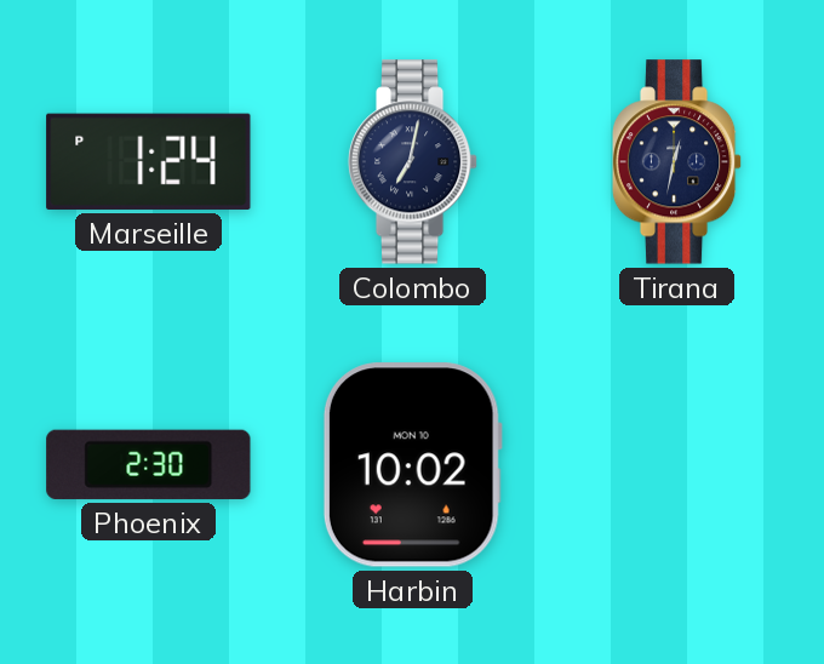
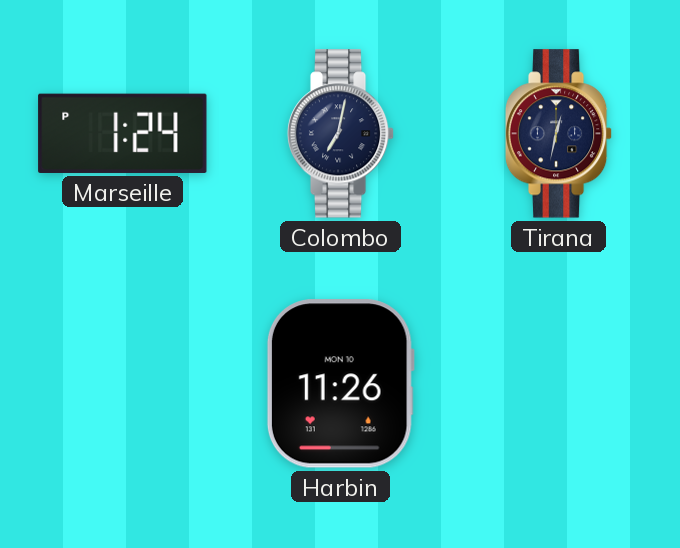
Phoenix: 2:30 -> none (149, 464)
Harbin: 10:02 -> 11:26 (340, 384)
